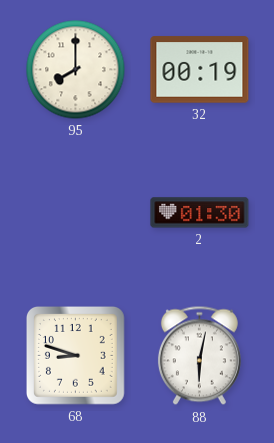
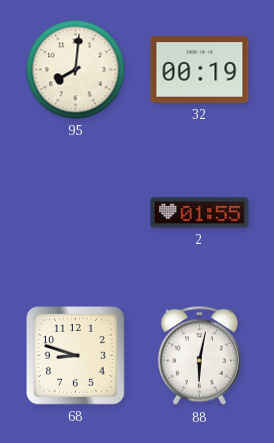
95: 8:00 -> 8:01 (76, 70)
2: 01:30 -> 01:55 (200, 213)
